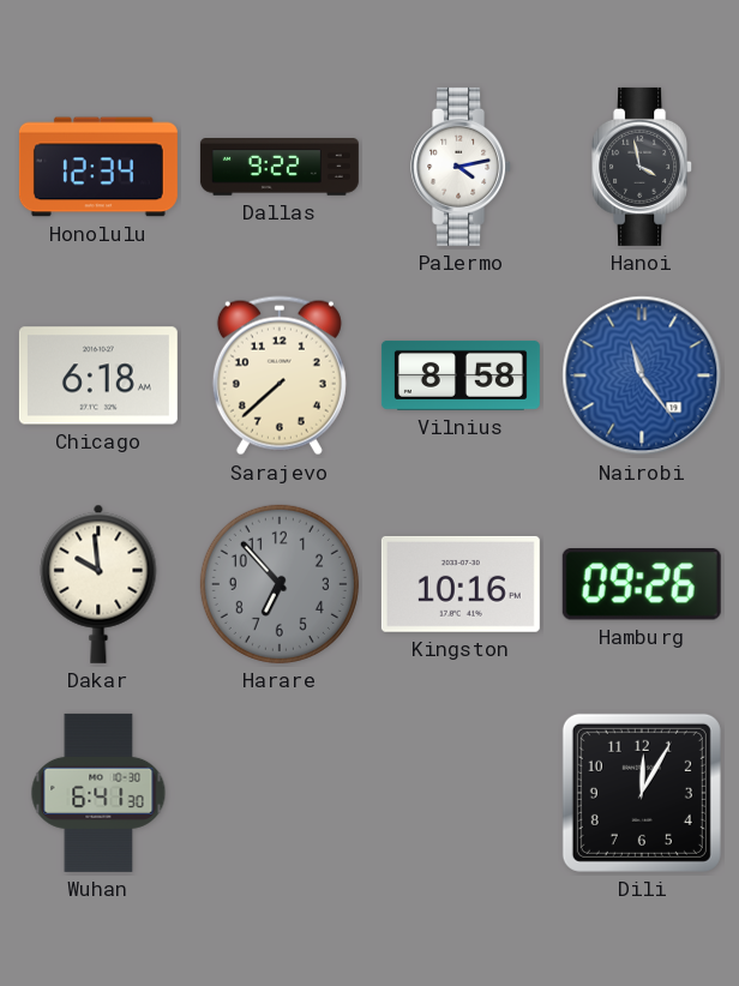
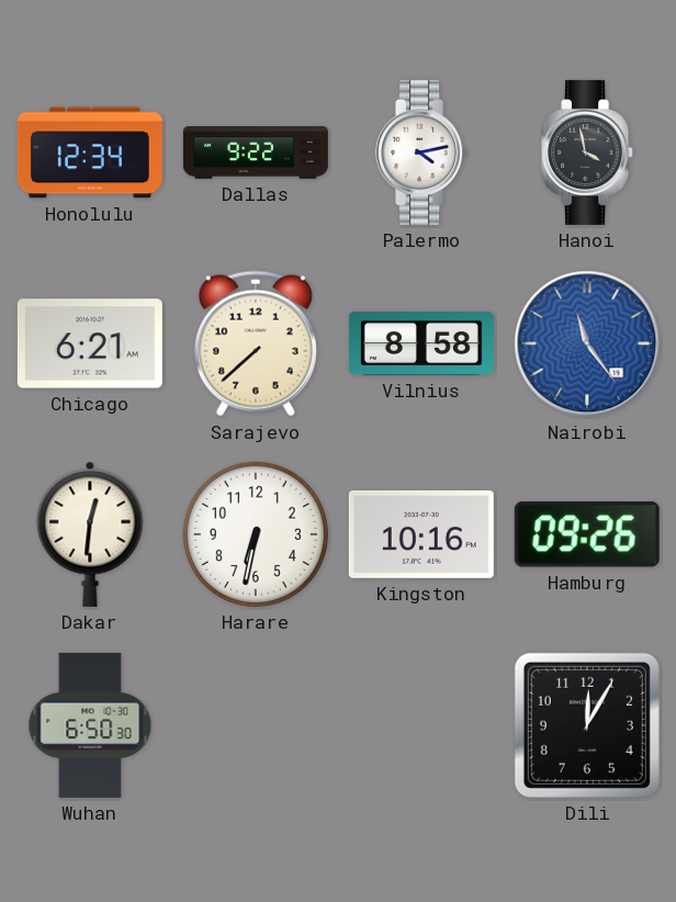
Chicago: 6:18 -> 6:21 (90, 343)
Dakar: 9:59 -> 12:31 (90, 534)
Harare: 6:53 -> 6:32 (256, 534)
Harare dial: grey -> white (256, 534)
Wuhan: 6:41 -> 6:50 (90, 725)
